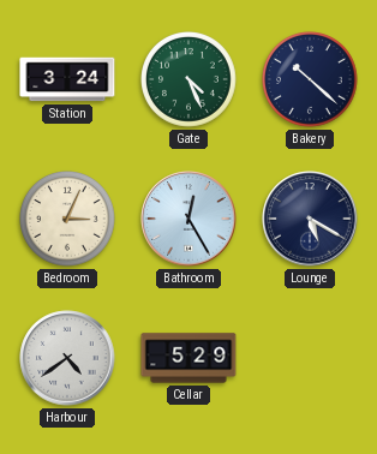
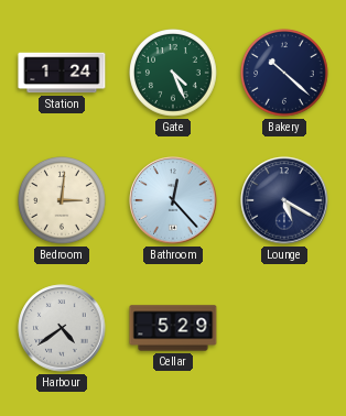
Station: 3:24 -> 1:24 (62, 73)
Bedroom: 3:04 -> 3:01 (63, 201)
Bathroom: 12:25 -> 12:23 (173, 200)
